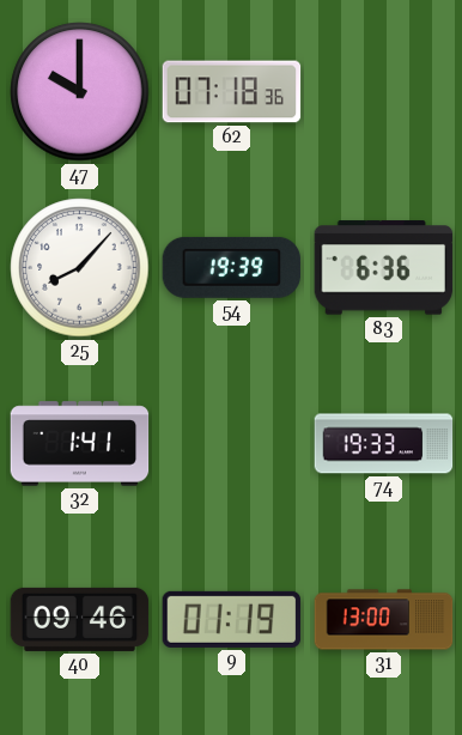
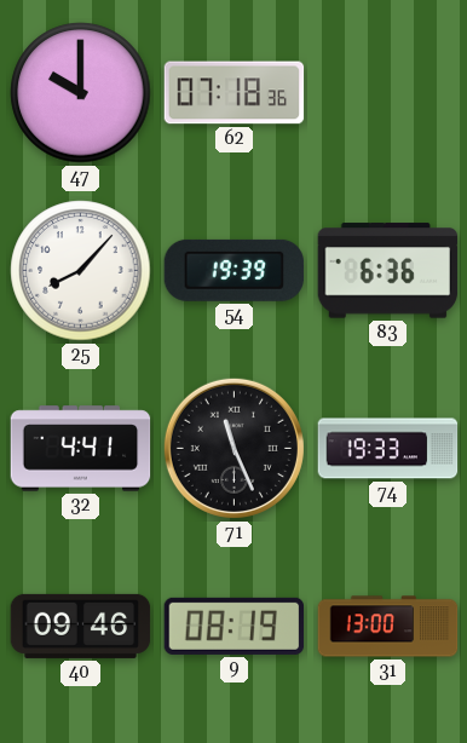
32: 1:41 -> 4:41 (81, 449)
71: none -> 11:26 (234, 448)
9: 01:19 -> 08:19 (235, 626)
